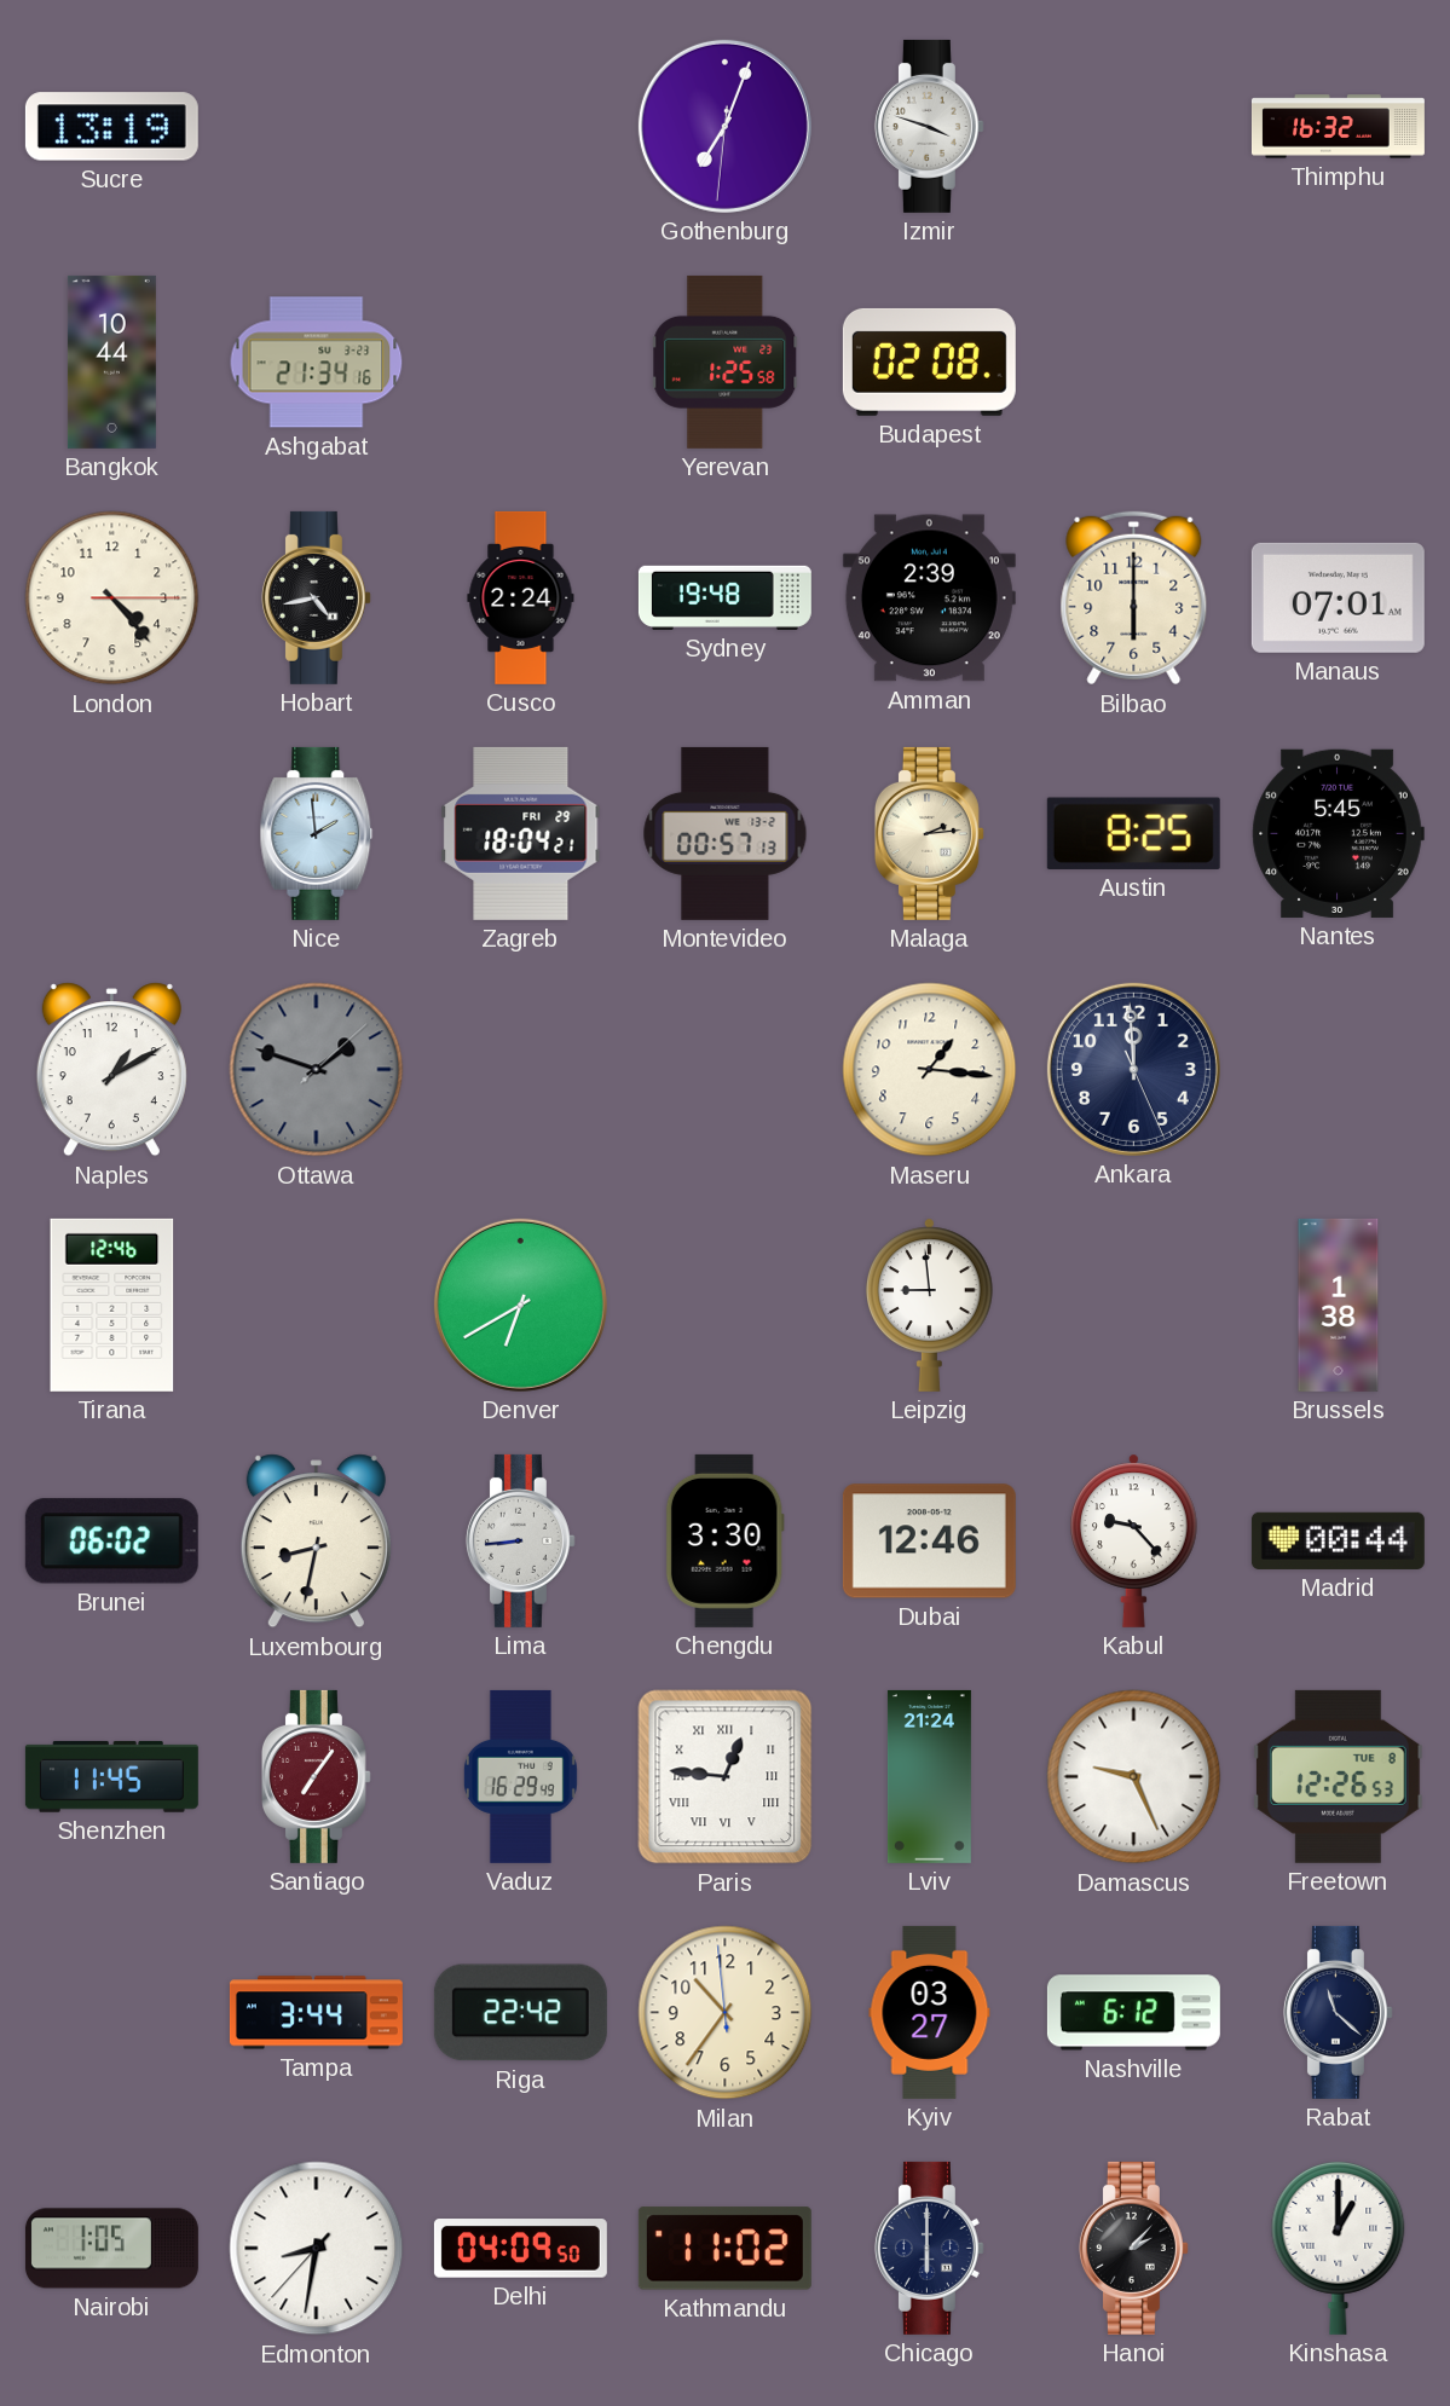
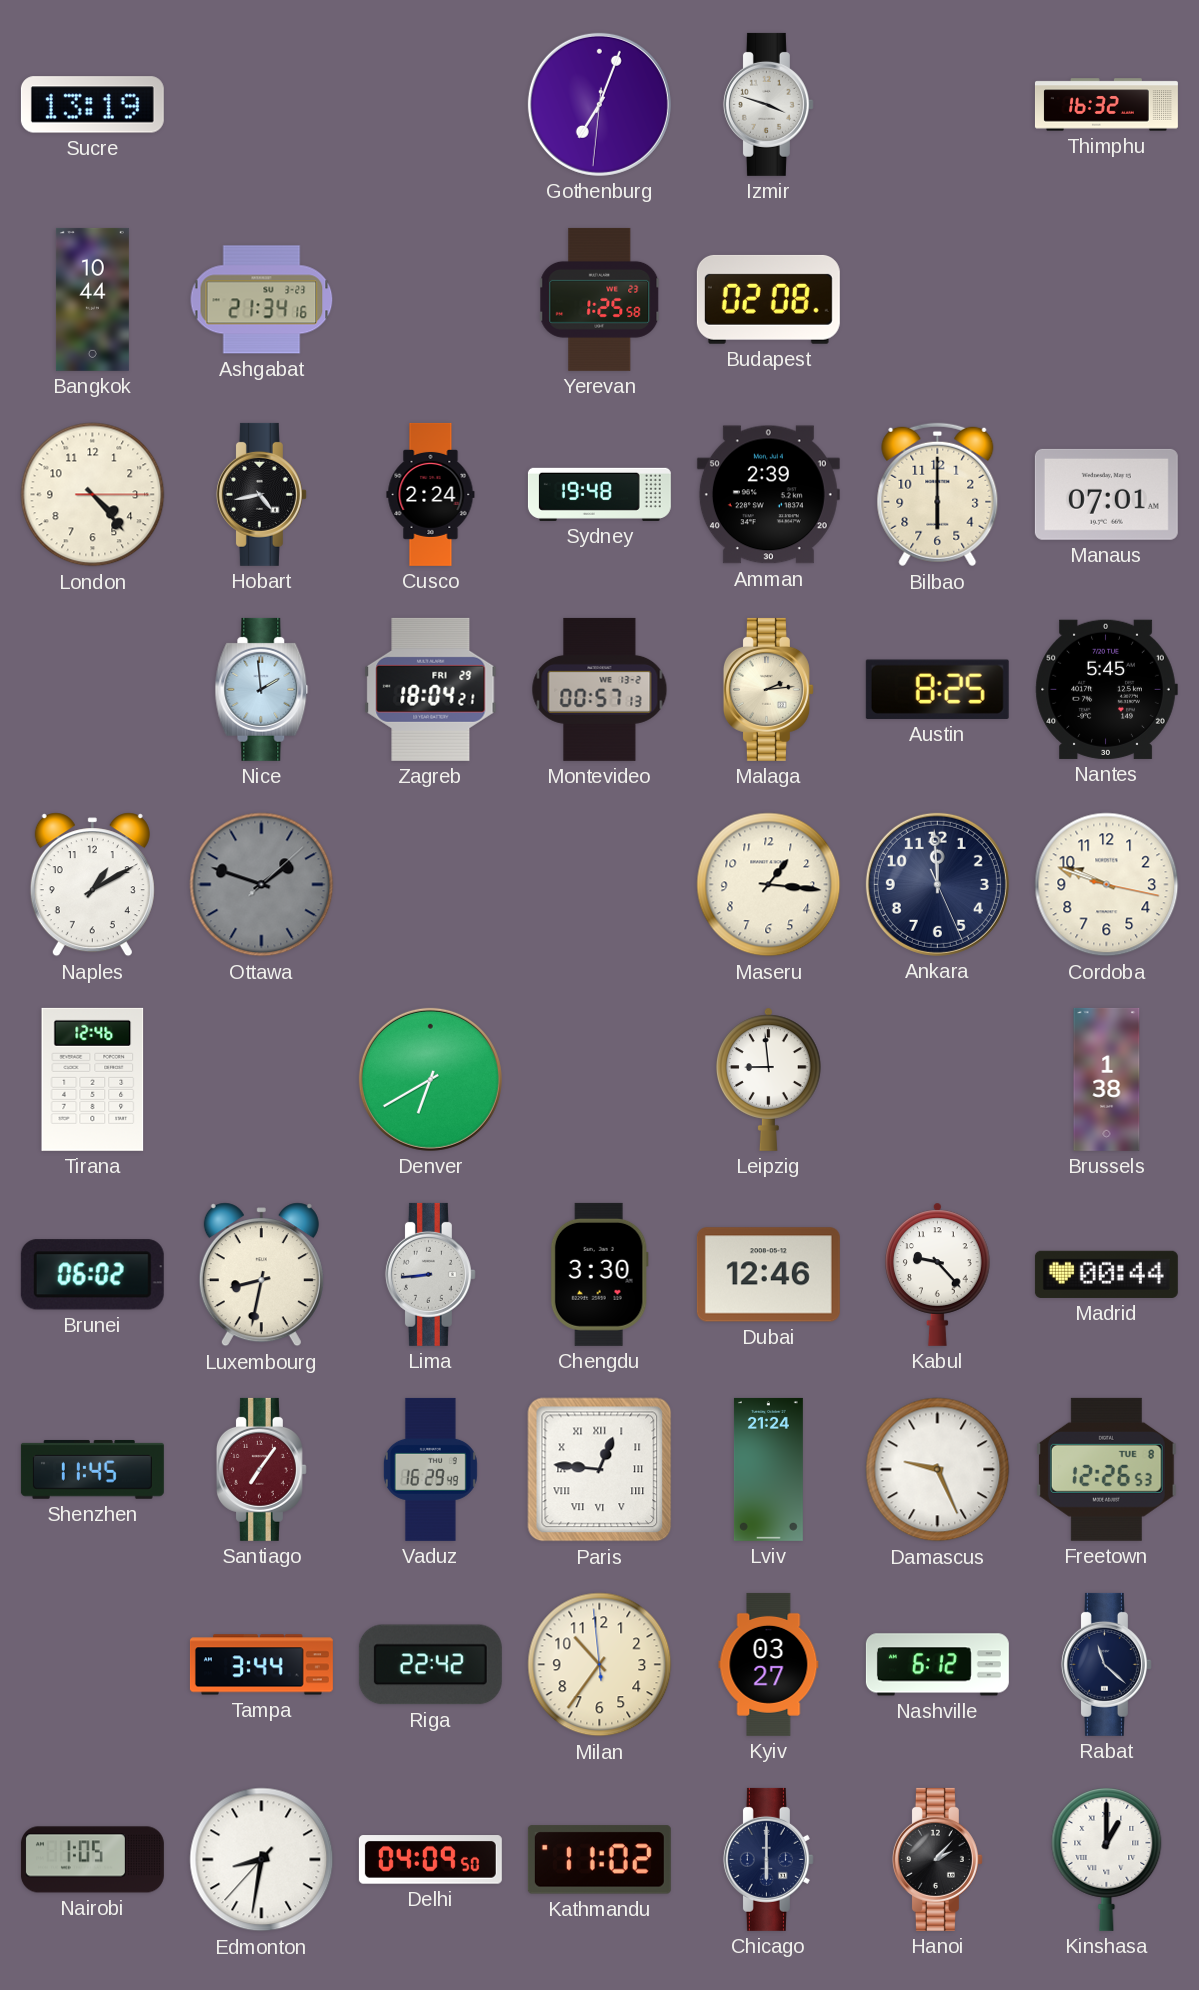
Cordoba: none -> 9:48 (1107, 885)
